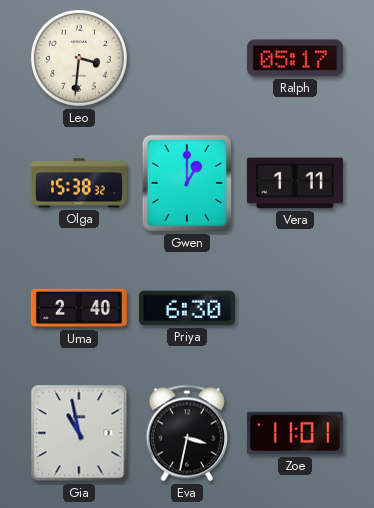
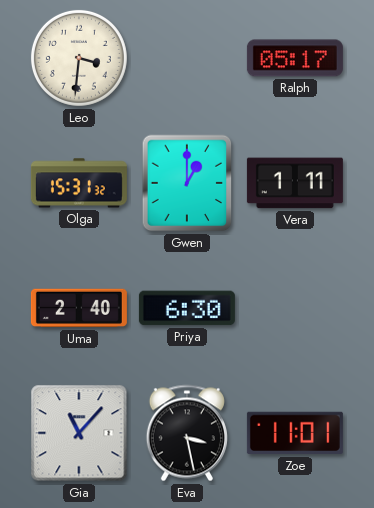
Olga: 15:38 -> 15:31 (79, 183)
Gia: 10:58 -> 11:07 (79, 433)
Eva: 3:32 -> 3:28 (187, 433)
